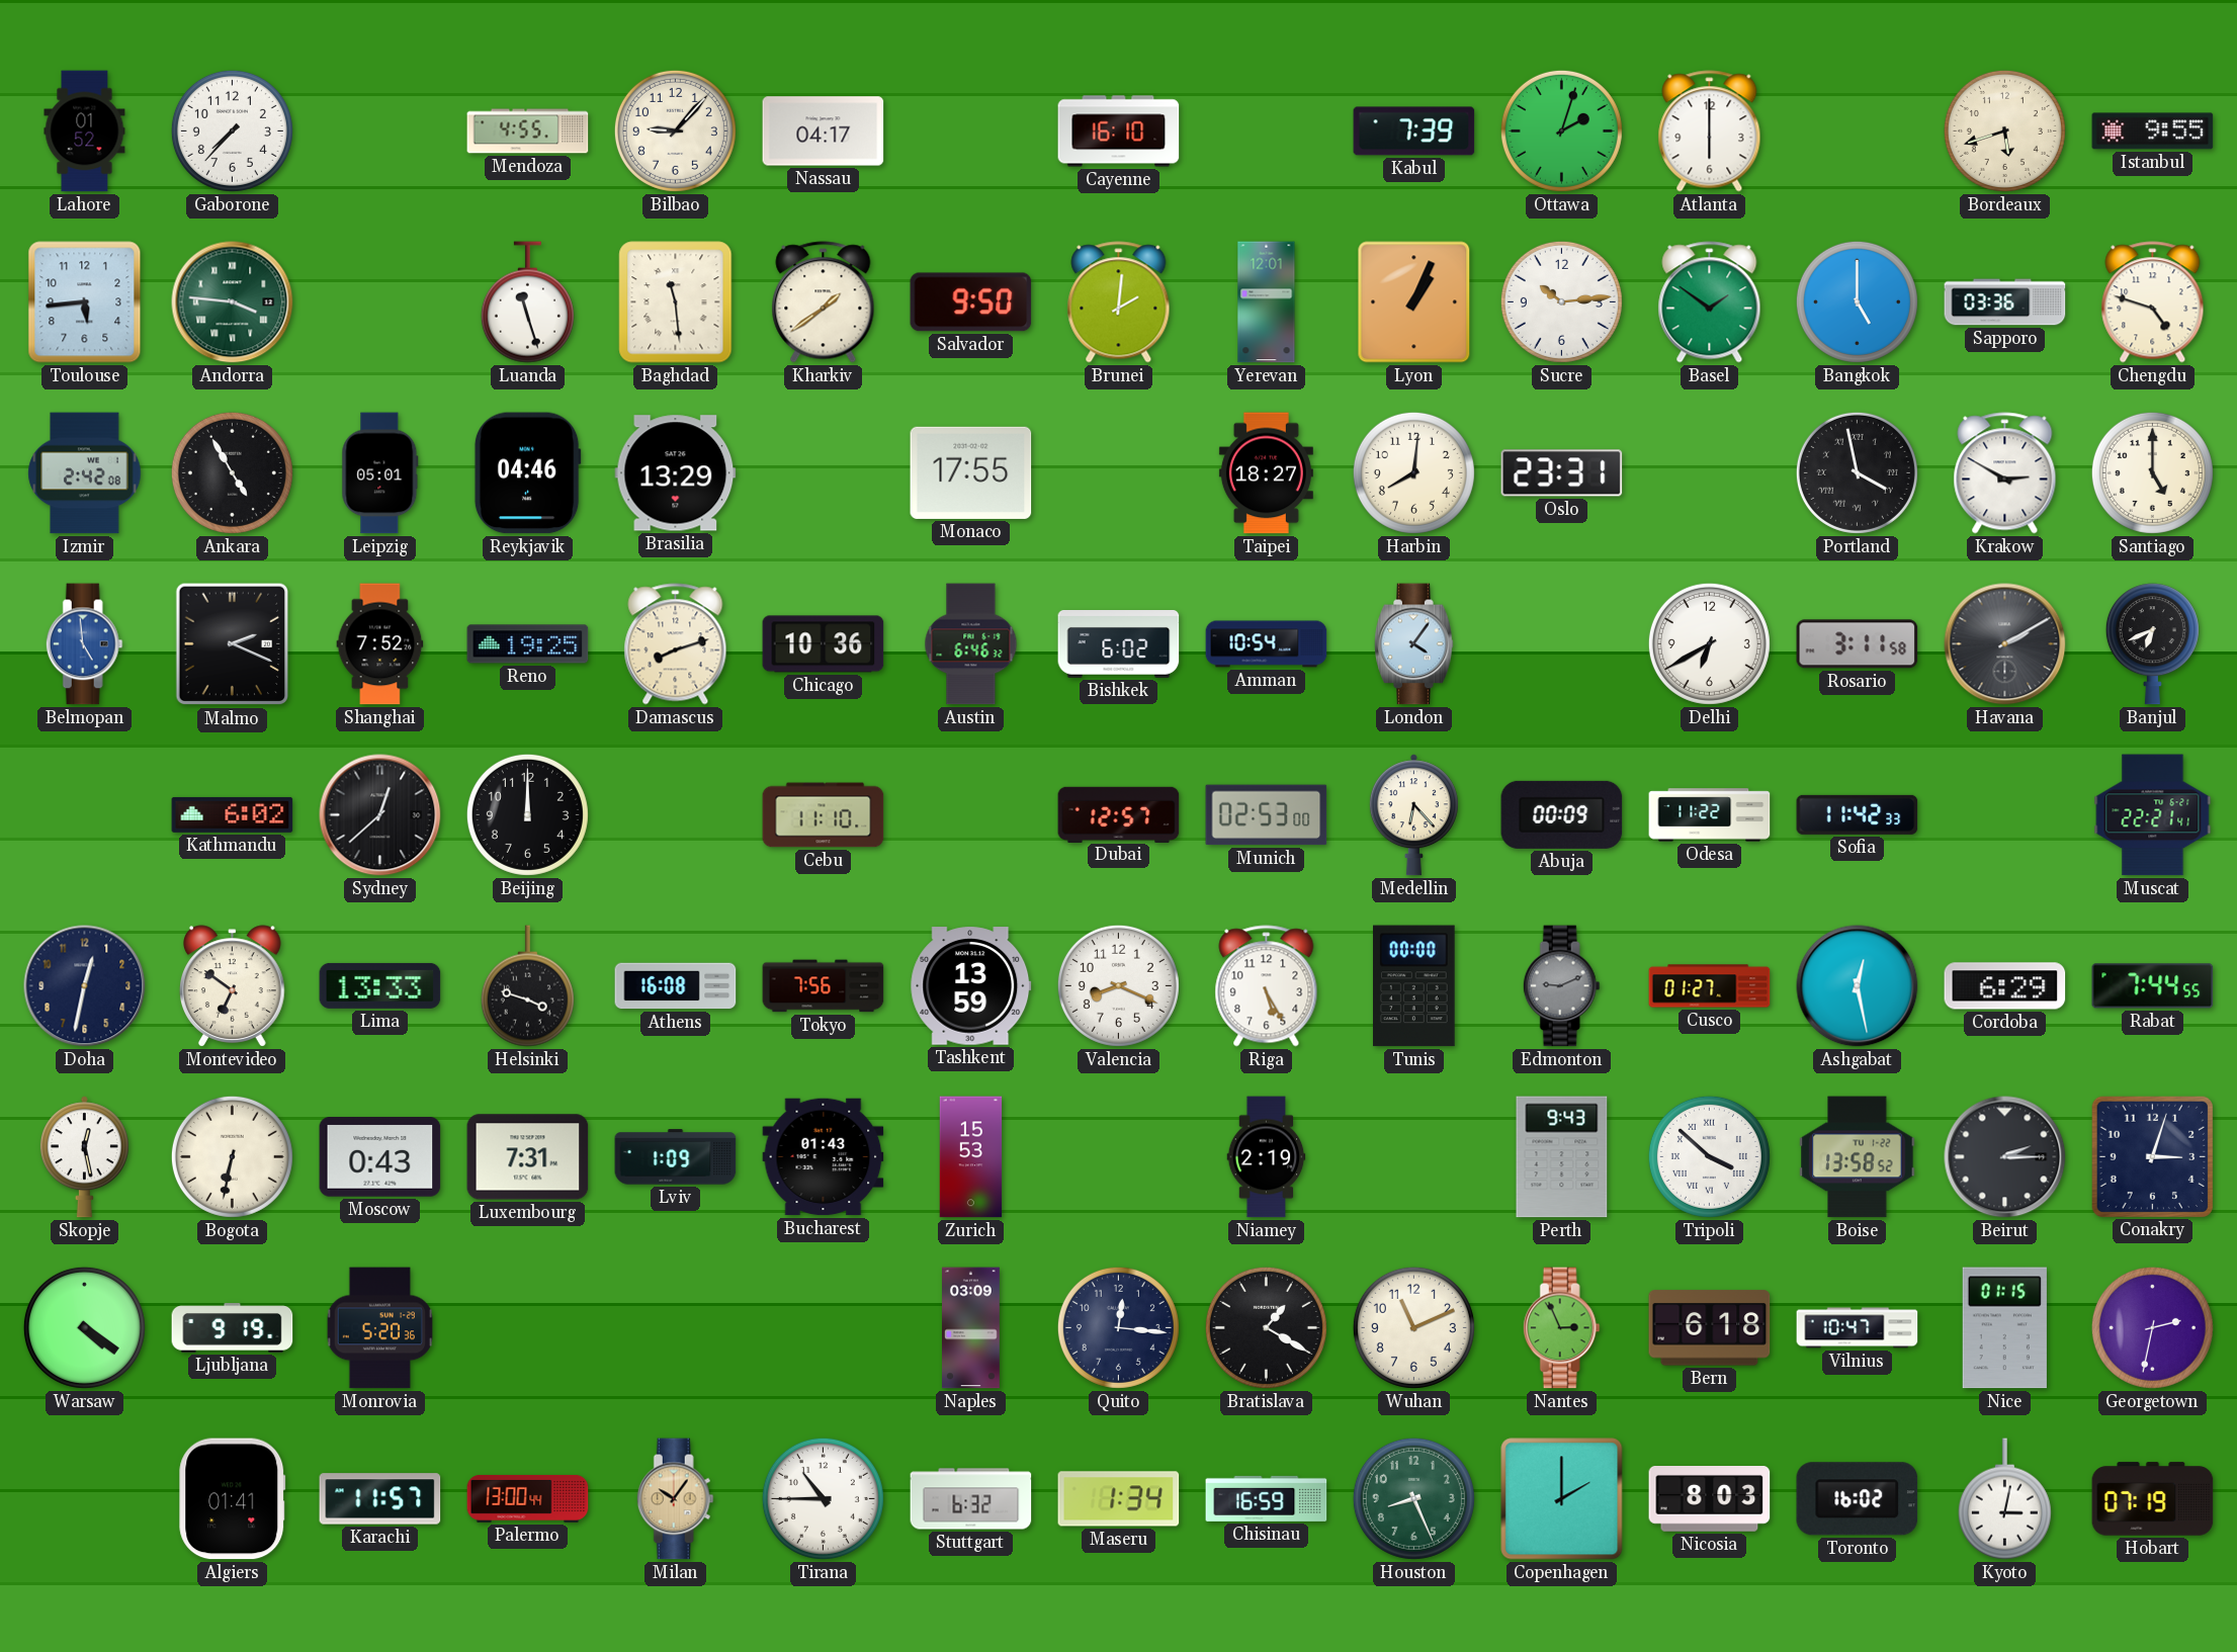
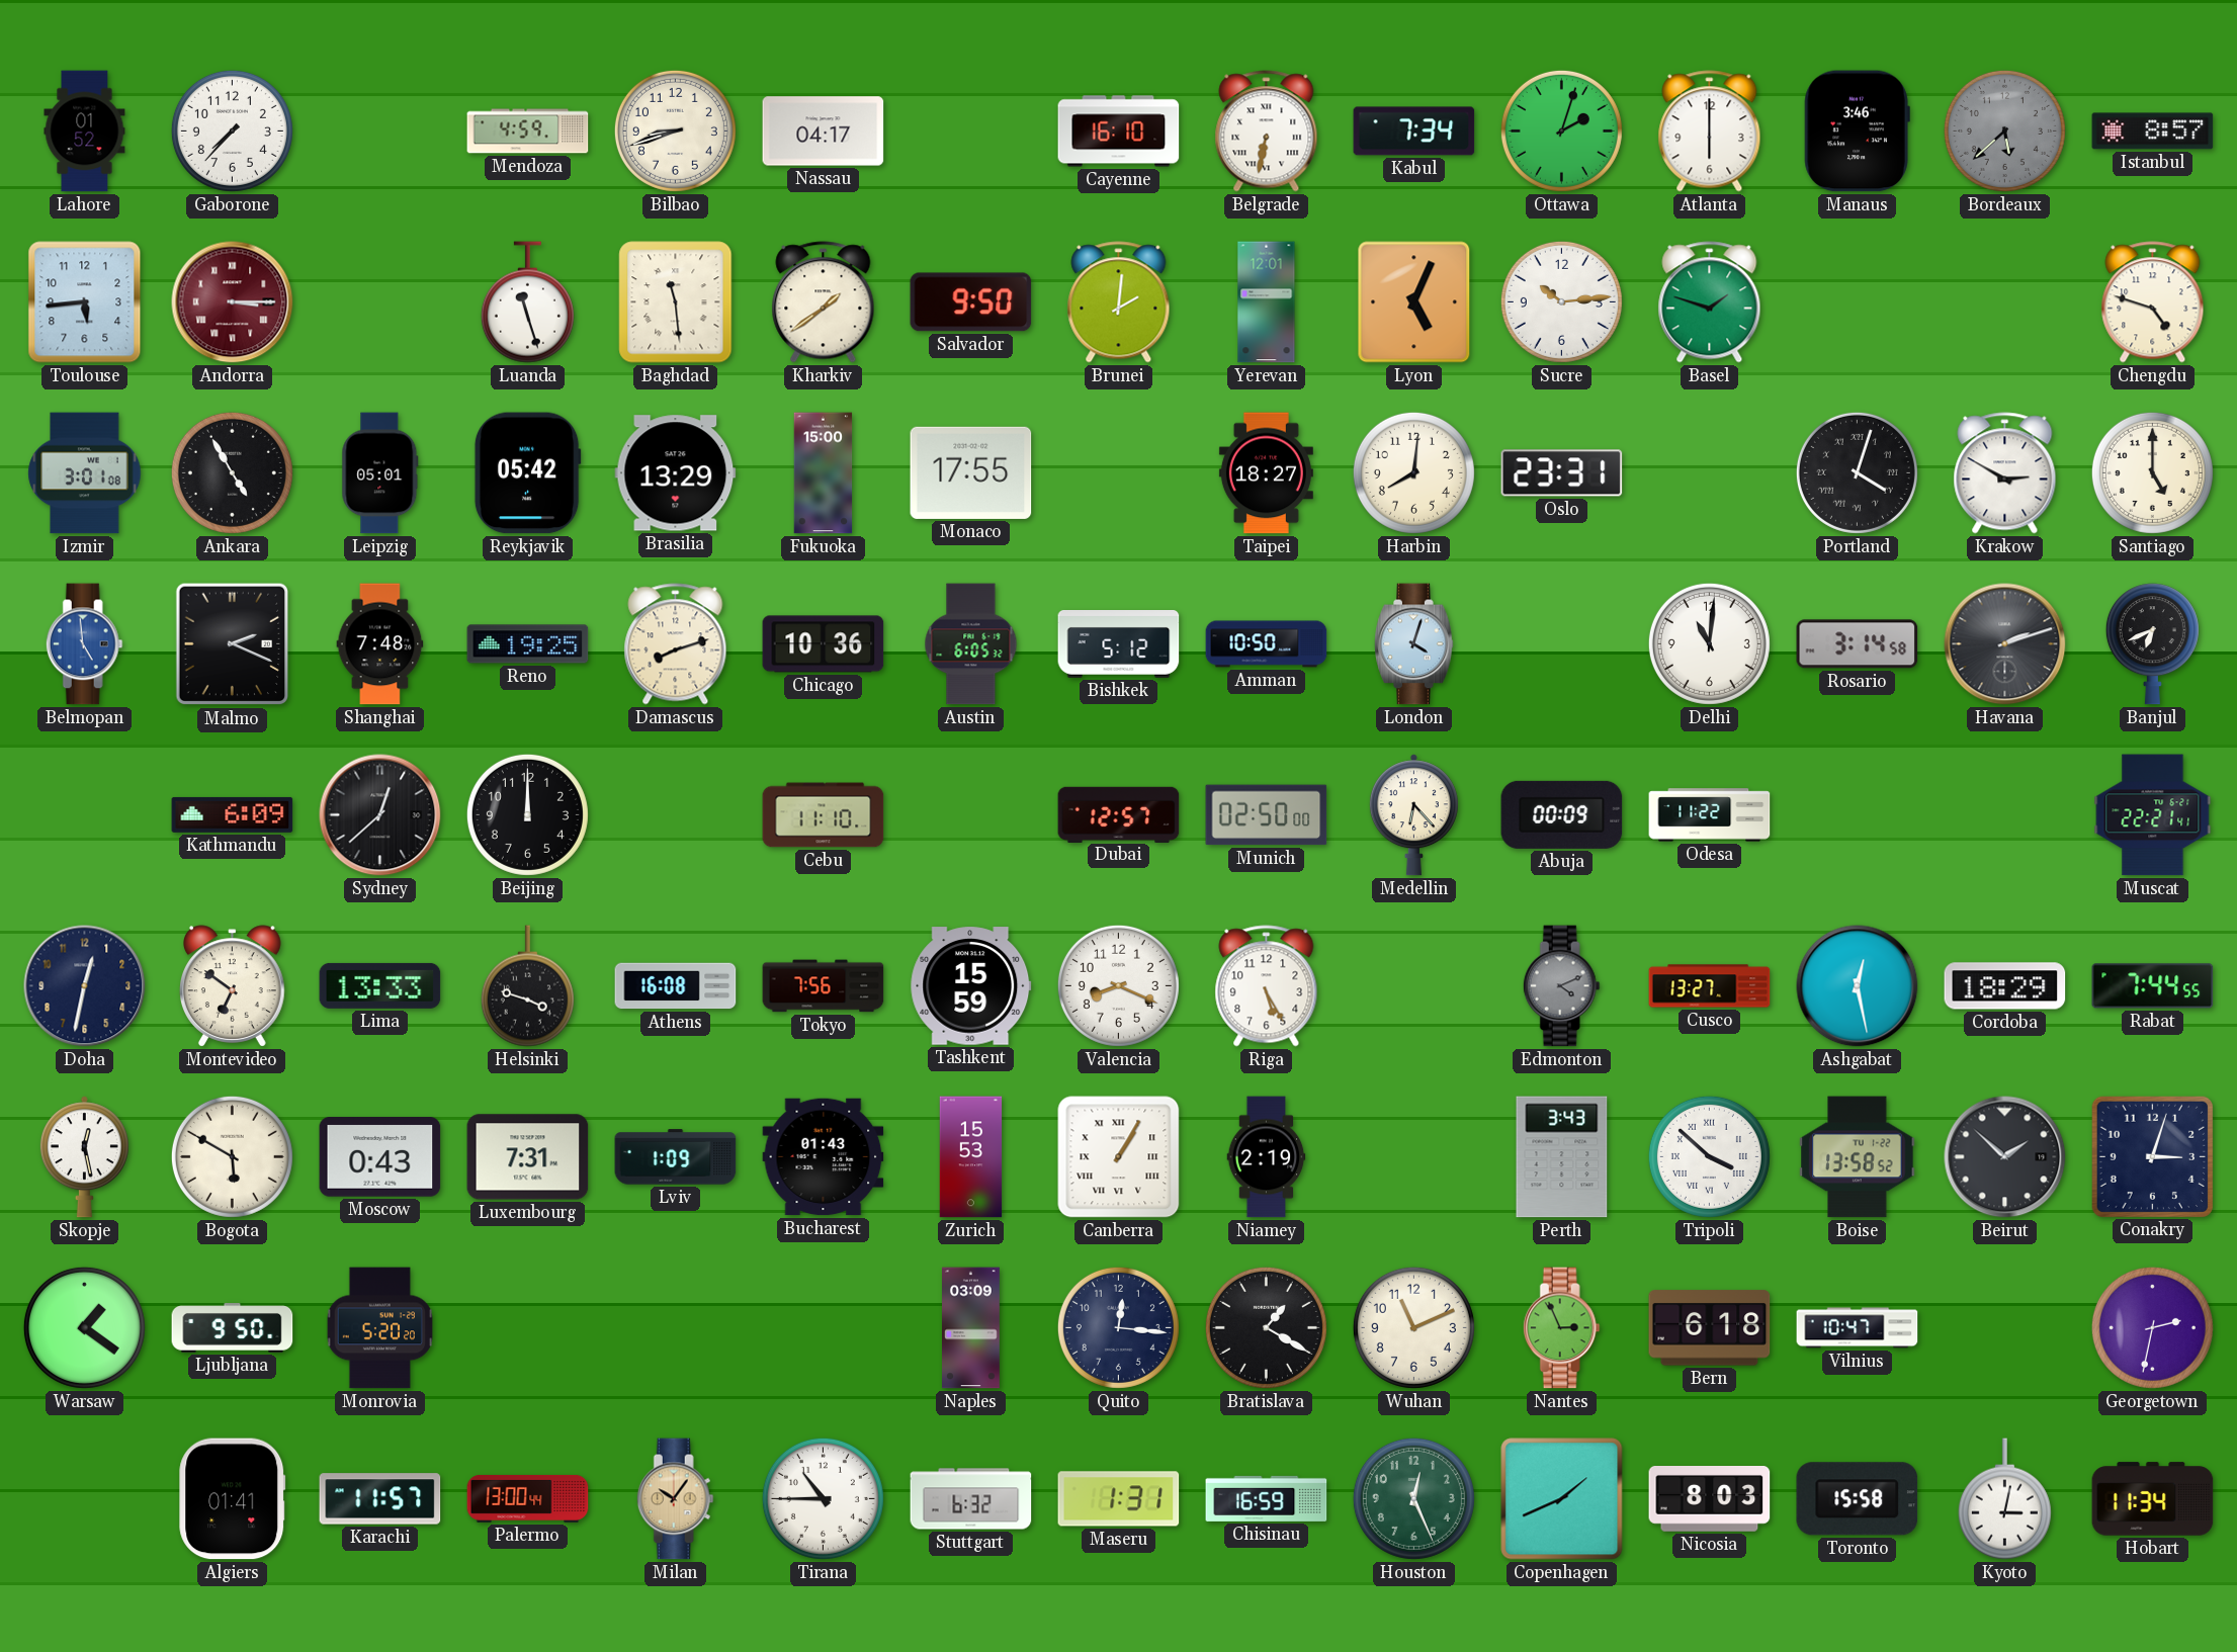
Mendoza: 4:55 -> 4:59 (528, 132)
Bilbao: 9:07 -> 8:42 (675, 131)
Belgrade: none -> 6:32 (1267, 132)
Kabul: 7:39 -> 7:34 (1414, 132)
Manaus: none -> 3:46 (1857, 132)
Bordeaux: 5:42 -> 5:38 (2004, 131)
Bordeaux dial: cream -> grey (2004, 131)
Istanbul: 9:55 -> 8:57 (2153, 132)
Andorra: 3:46 -> 3:15 (233, 302)
Andorra dial: green -> burgundy (233, 302)
Lyon: 1:04 -> 5:04 (1414, 302)
Basel: 1:51 -> 1:48 (1710, 302)
Bangkok: 5:00 -> none (1857, 301)
Sapporo: 03:36 -> none (2005, 302)
Izmir: 2:42 -> 3:01 (85, 473)
Reykjavik: 04:46 -> 05:42 (527, 473)
Fukuoka: none -> 15:00 (824, 473)
Portland: 3:58 -> 4:03 (1857, 472)
Shanghai: 7:52 -> 7:48 (380, 644)
Austin: 6:46 -> 6:05 (971, 644)
Bishkek: 6:02 -> 5:12 (1119, 644)
Amman: 10:54 -> 10:50 (1267, 644)
London: 4:06 -> 4:03 (1414, 644)
Delhi: 6:40 -> 11:01 (1709, 643)
Rosario: 3:11 -> 3:14 (1858, 644)
Havana: 2:10 -> 2:12 (2005, 644)
Kathmandu: 6:02 -> 6:09 (233, 814)
Munich: 02:53 -> 02:50 (1267, 815)
Sofia: 11:42 -> none (1858, 814)
Tashkent: 13:59 -> 15:59 (971, 986)
Tunis: 00:00 -> none (1414, 986)
Edmonton: 9:11 -> 4:11 (1561, 986)
Cusco: 01:27 -> 13:27 (1710, 986)
Cordoba: 6:29 -> 18:29 (2005, 986)
Bogota: 6:32 -> 5:50 (232, 1156)
Canberra: none -> 1:05 (1119, 1157)
Perth: 9:43 -> 3:43 (1562, 1157)
Beirut: 2:15 -> 1:52 (2005, 1157)
Warsaw: 4:21 -> 1:21 (84, 1327)
Ljubljana: 9:19 -> 9:50 (233, 1328)
Monrovia: 5:20:36 -> 5:20:20 (379, 1328)
Nice: 01:15 -> none (2004, 1328)
Maseru: 1:34 -> 1:31 (1119, 1499)
Houston: 8:26 -> 12:26 (1413, 1498)
Copenhagen: 2:00 -> 1:41 (1562, 1499)
Toronto: 16:02 -> 15:58 (1858, 1499)
Hobart: 07:19 -> 11:34 (2153, 1499)
